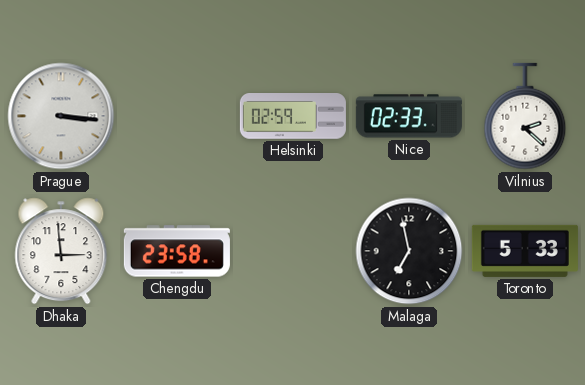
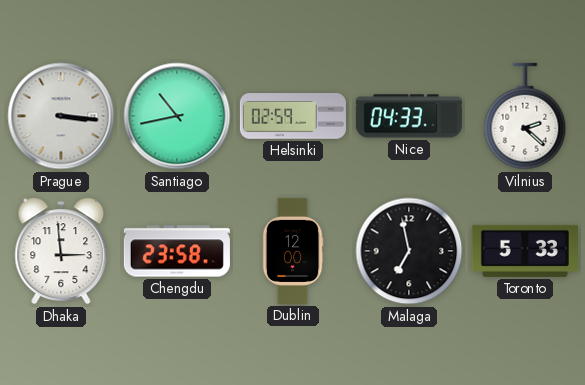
Santiago: none -> 10:43 (177, 116)
Nice: 02:33 -> 04:33 (409, 116)
Dublin: none -> 12:00 (293, 251)
